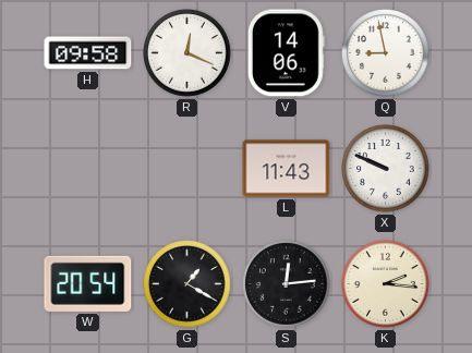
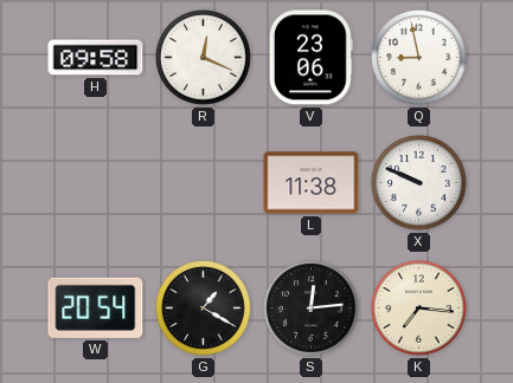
V: 14:06 -> 23:06 (310, 58)
L: 11:43 -> 11:38 (312, 183)
K: 2:16 -> 7:16 (419, 309)
